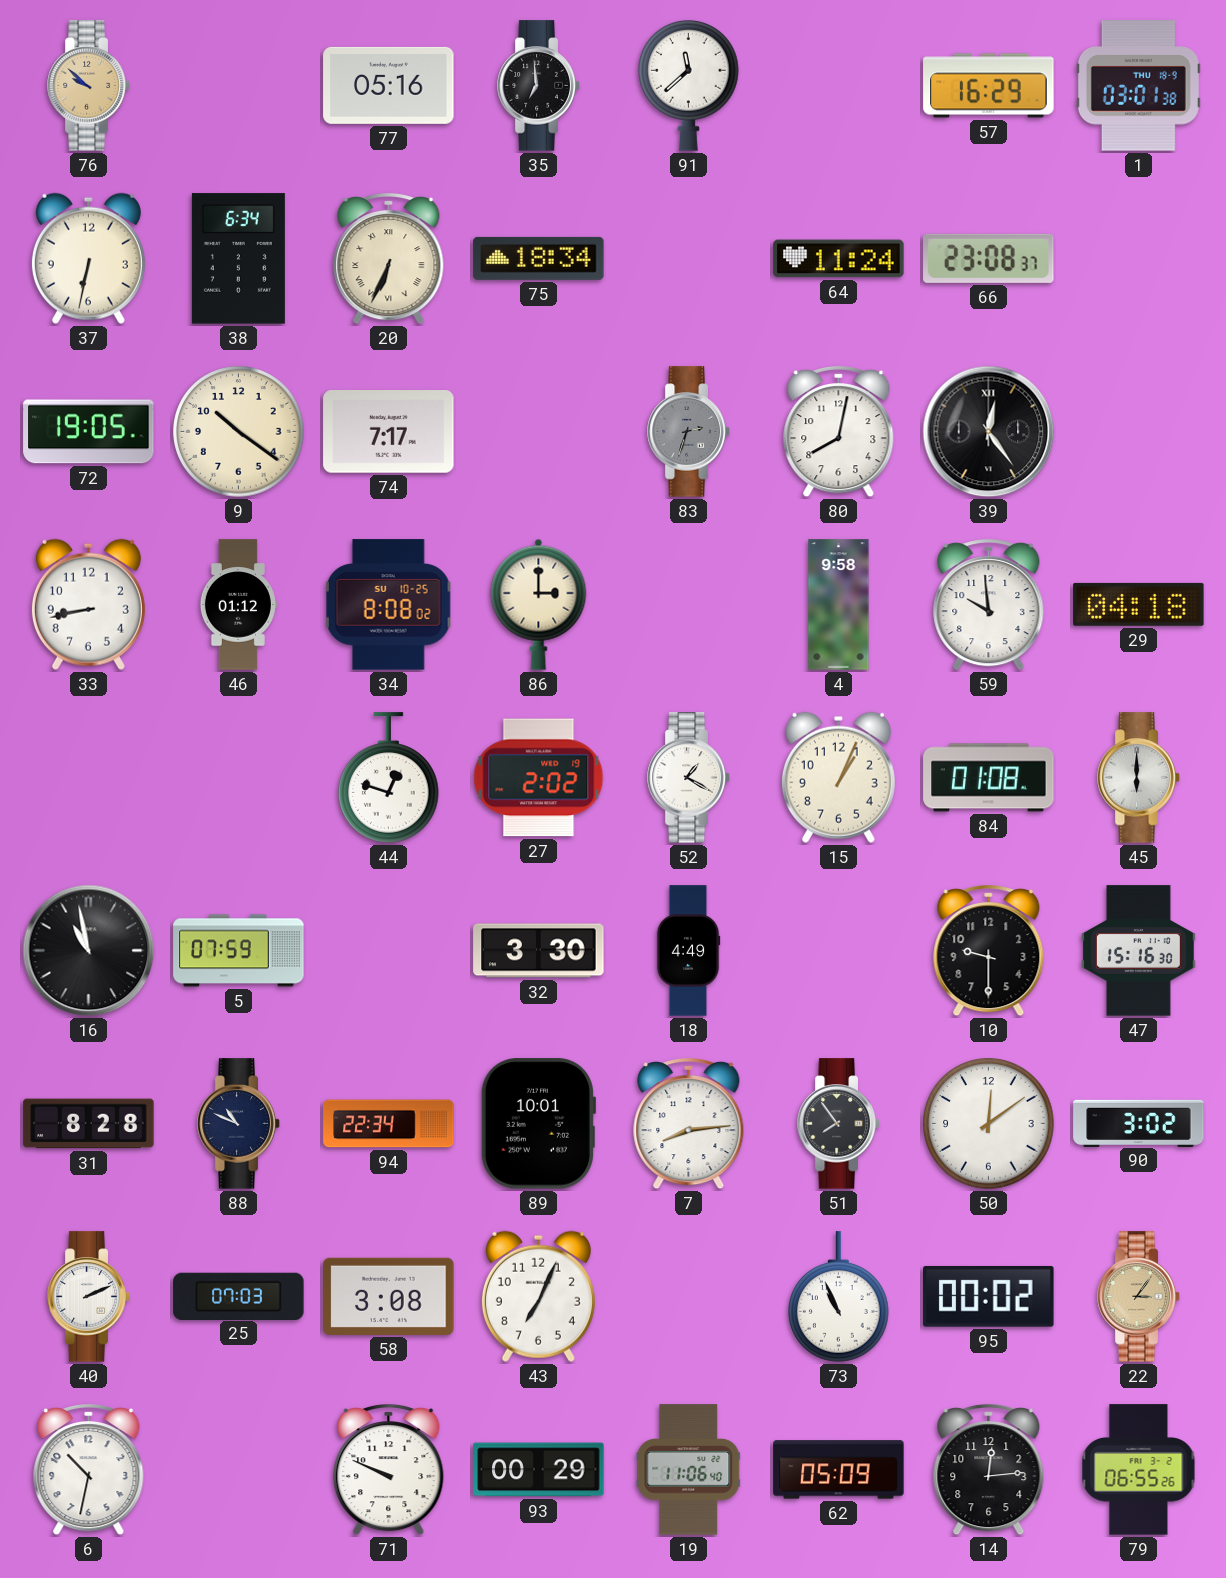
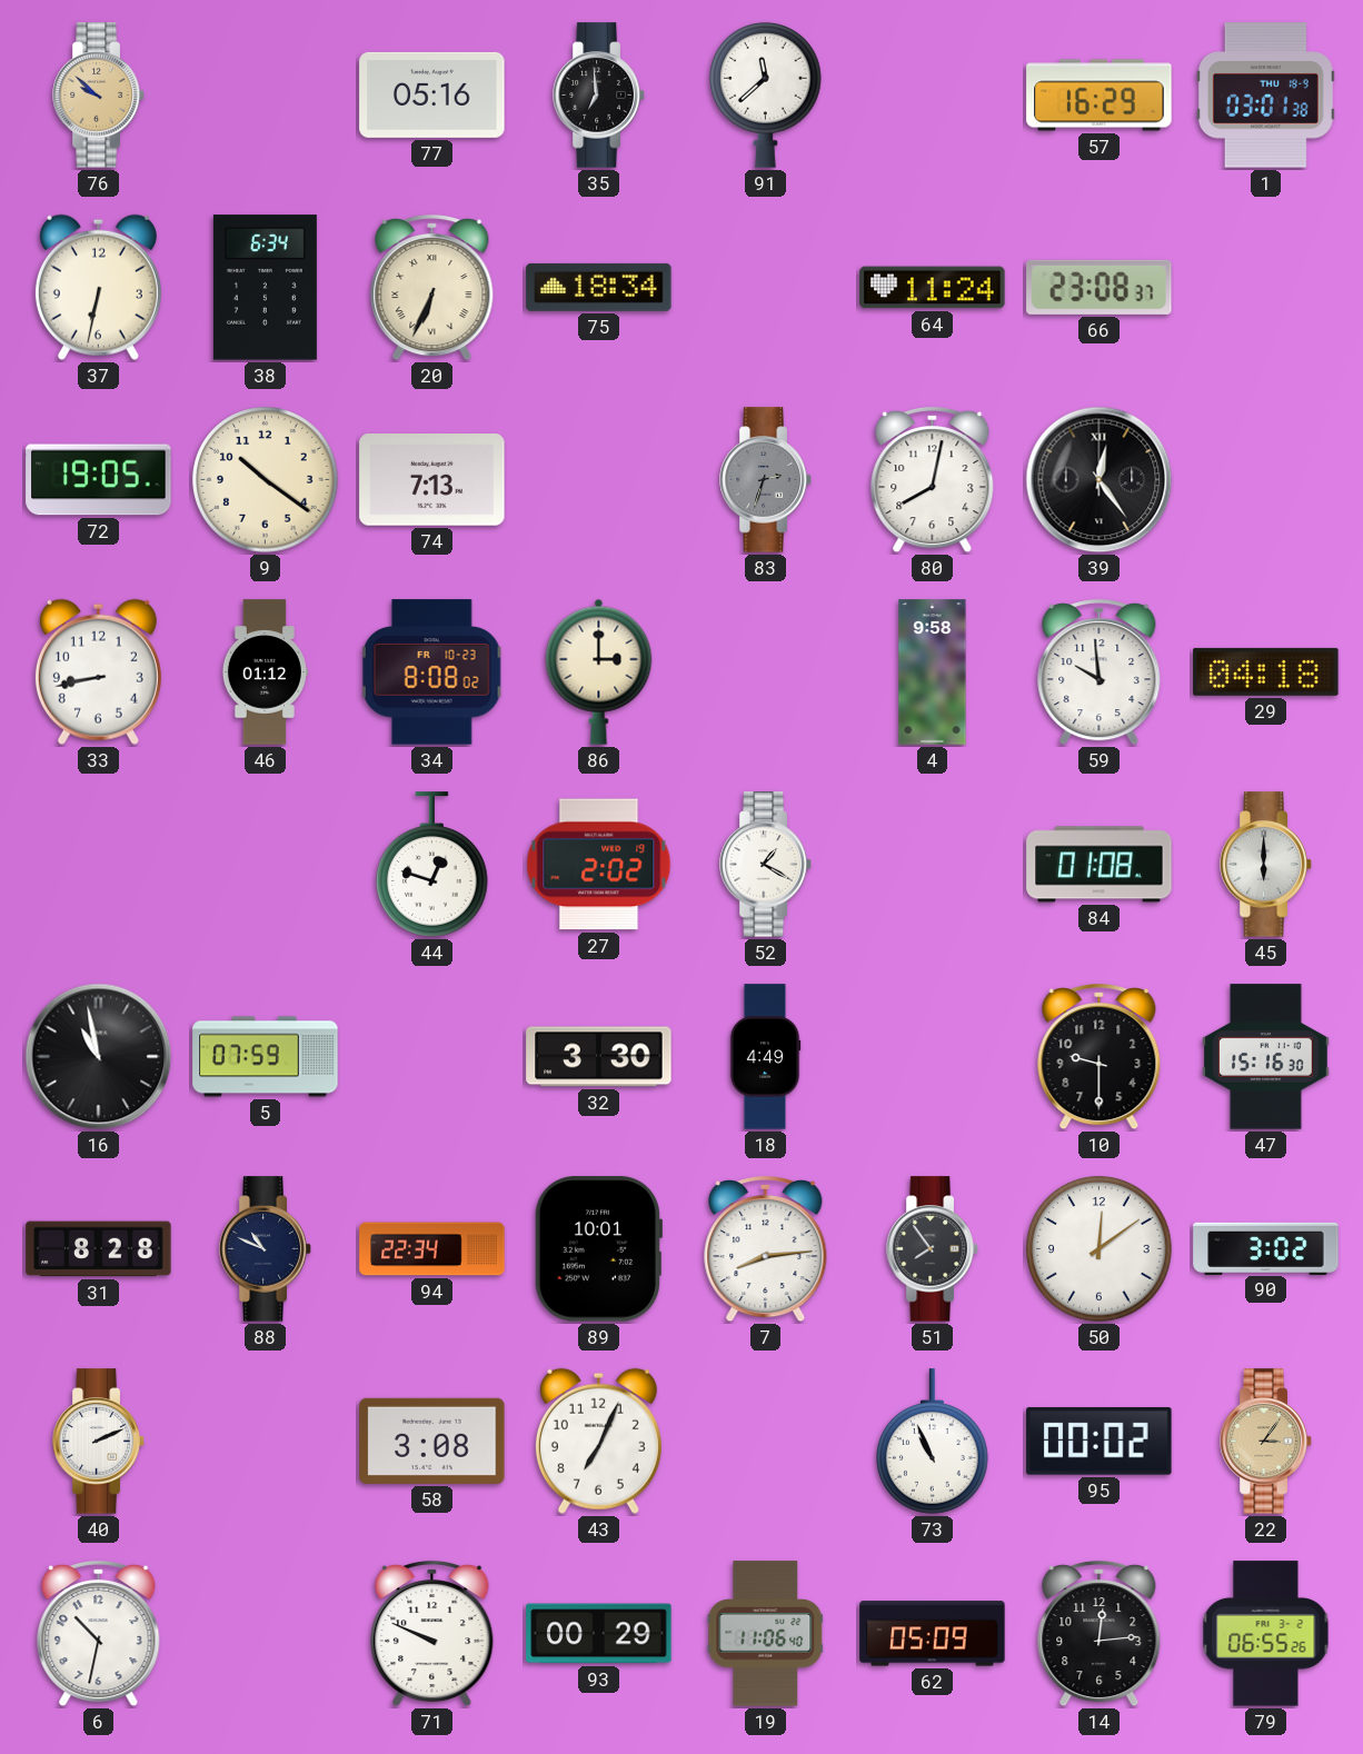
74: 7:17 -> 7:13 (432, 480)
34 date: SU 10-25 -> FR 10-23 (431, 672)
15: 1:04 -> none (838, 777)
25: 07:03 -> none (239, 1296)
